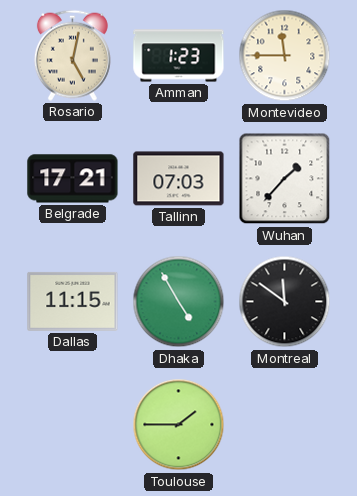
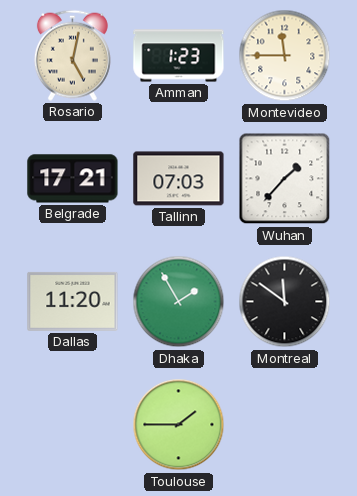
Dallas: 11:15 -> 11:20 (73, 301)
Dhaka: 4:55 -> 1:55 (179, 302)
